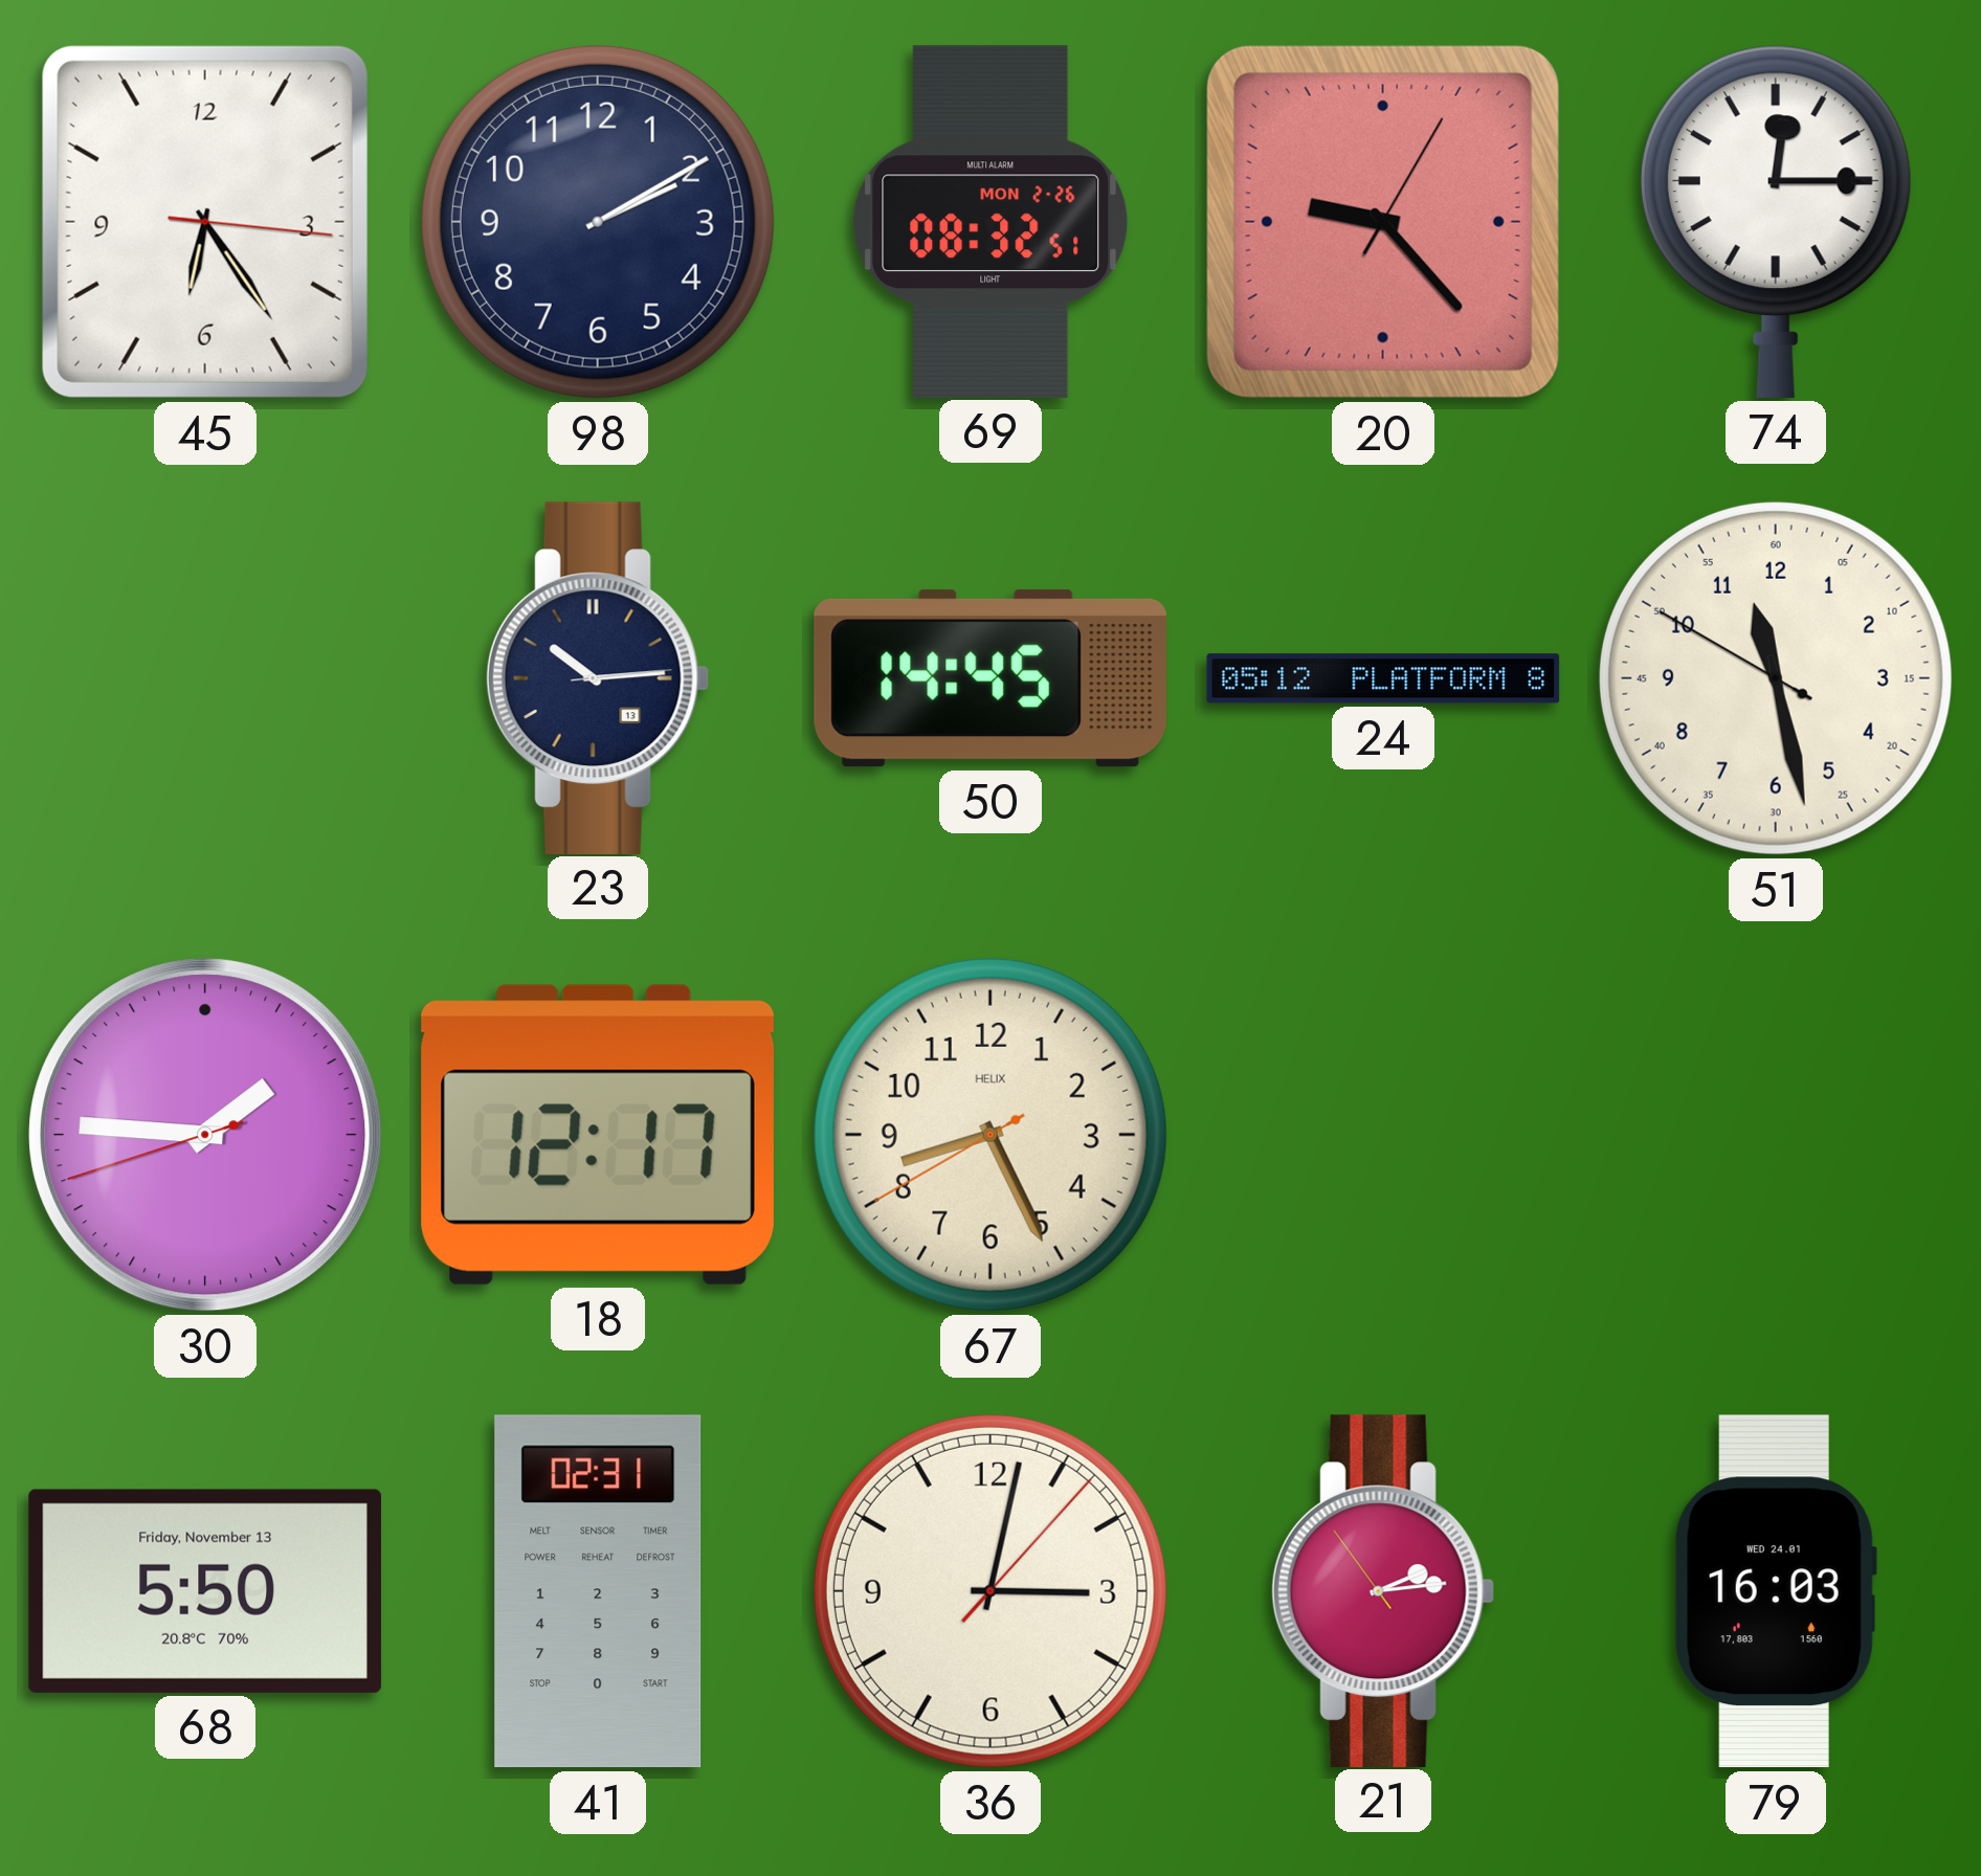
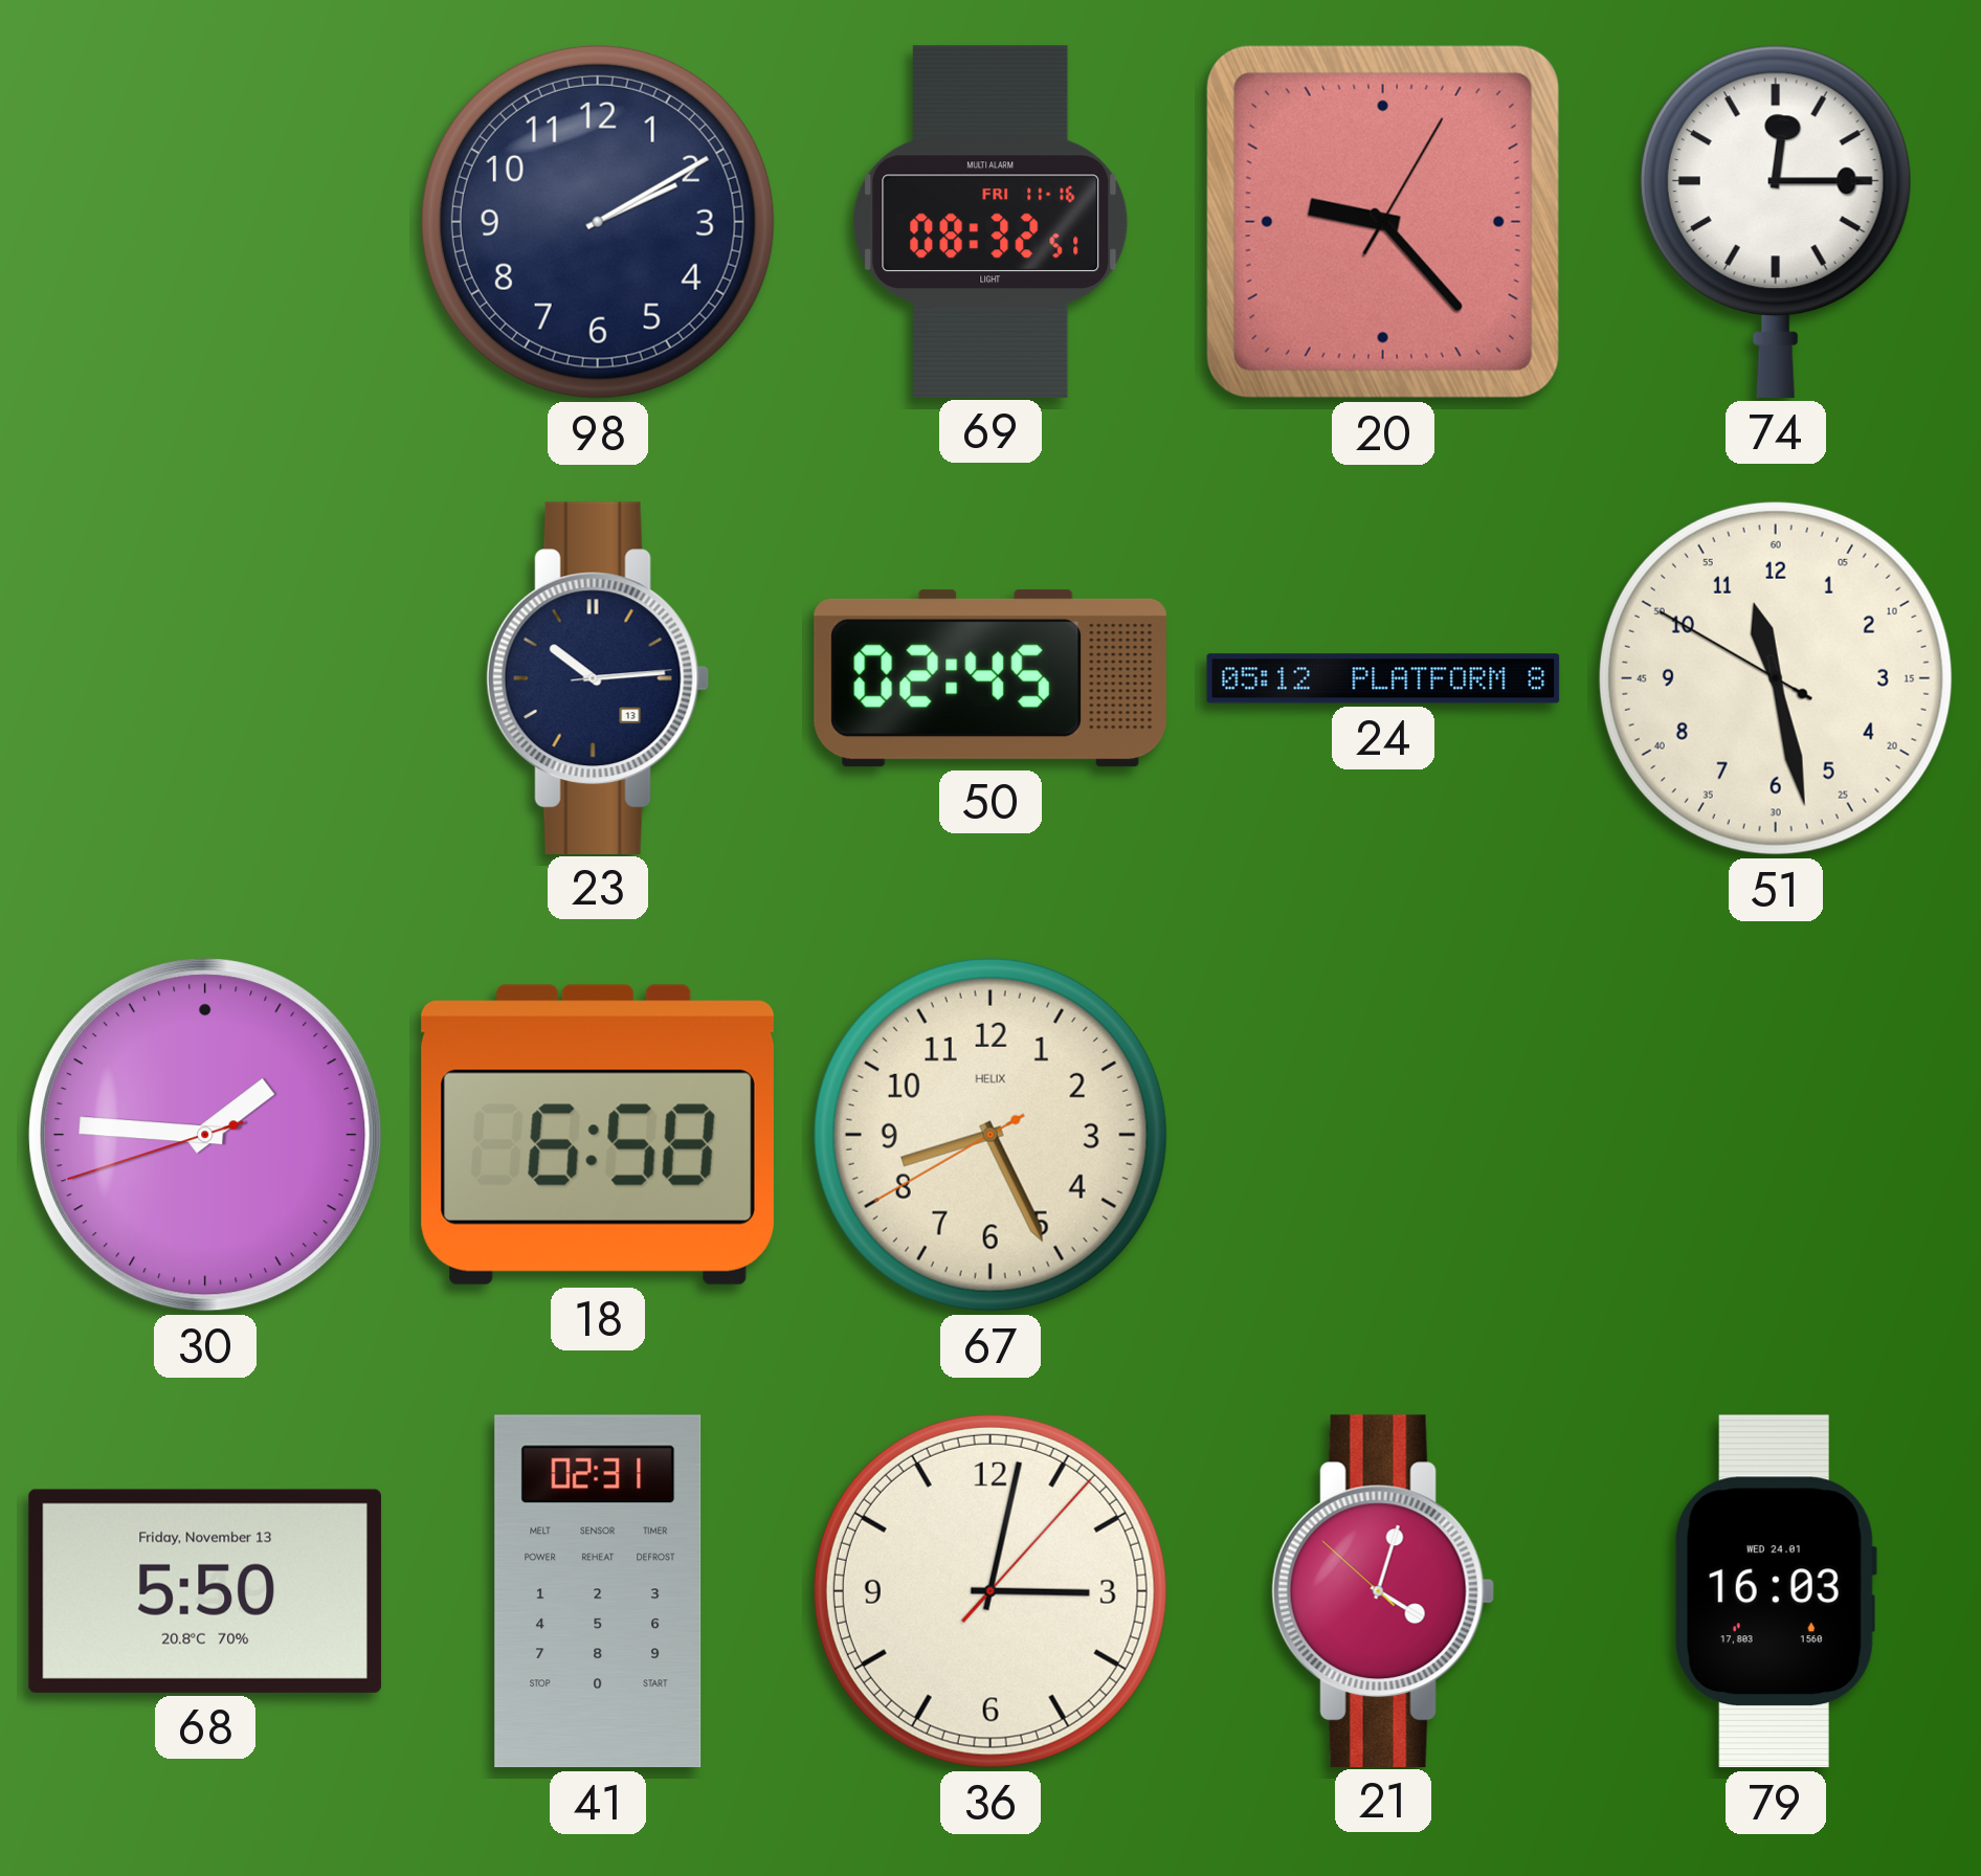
45: 6:24 -> none (205, 222)
69 date: MON 2-26 -> FRI 11-16 (990, 221)
50: 14:45 -> 02:45 (990, 678)
18: 12:17 -> 6:58 (598, 1135)
21: 2:13 -> 4:02 (1383, 1590)
